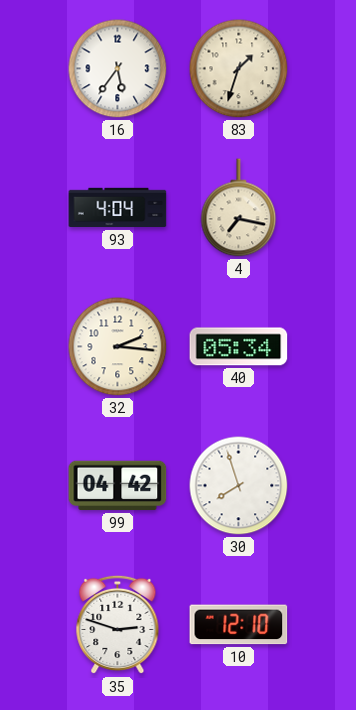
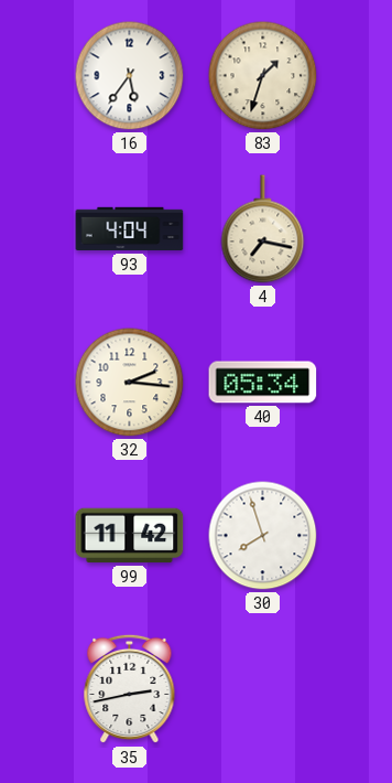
99: 04:42 -> 11:42 (130, 536)
35: 2:48 -> 2:43 (130, 689)
10: 12:10 -> none (239, 625)
